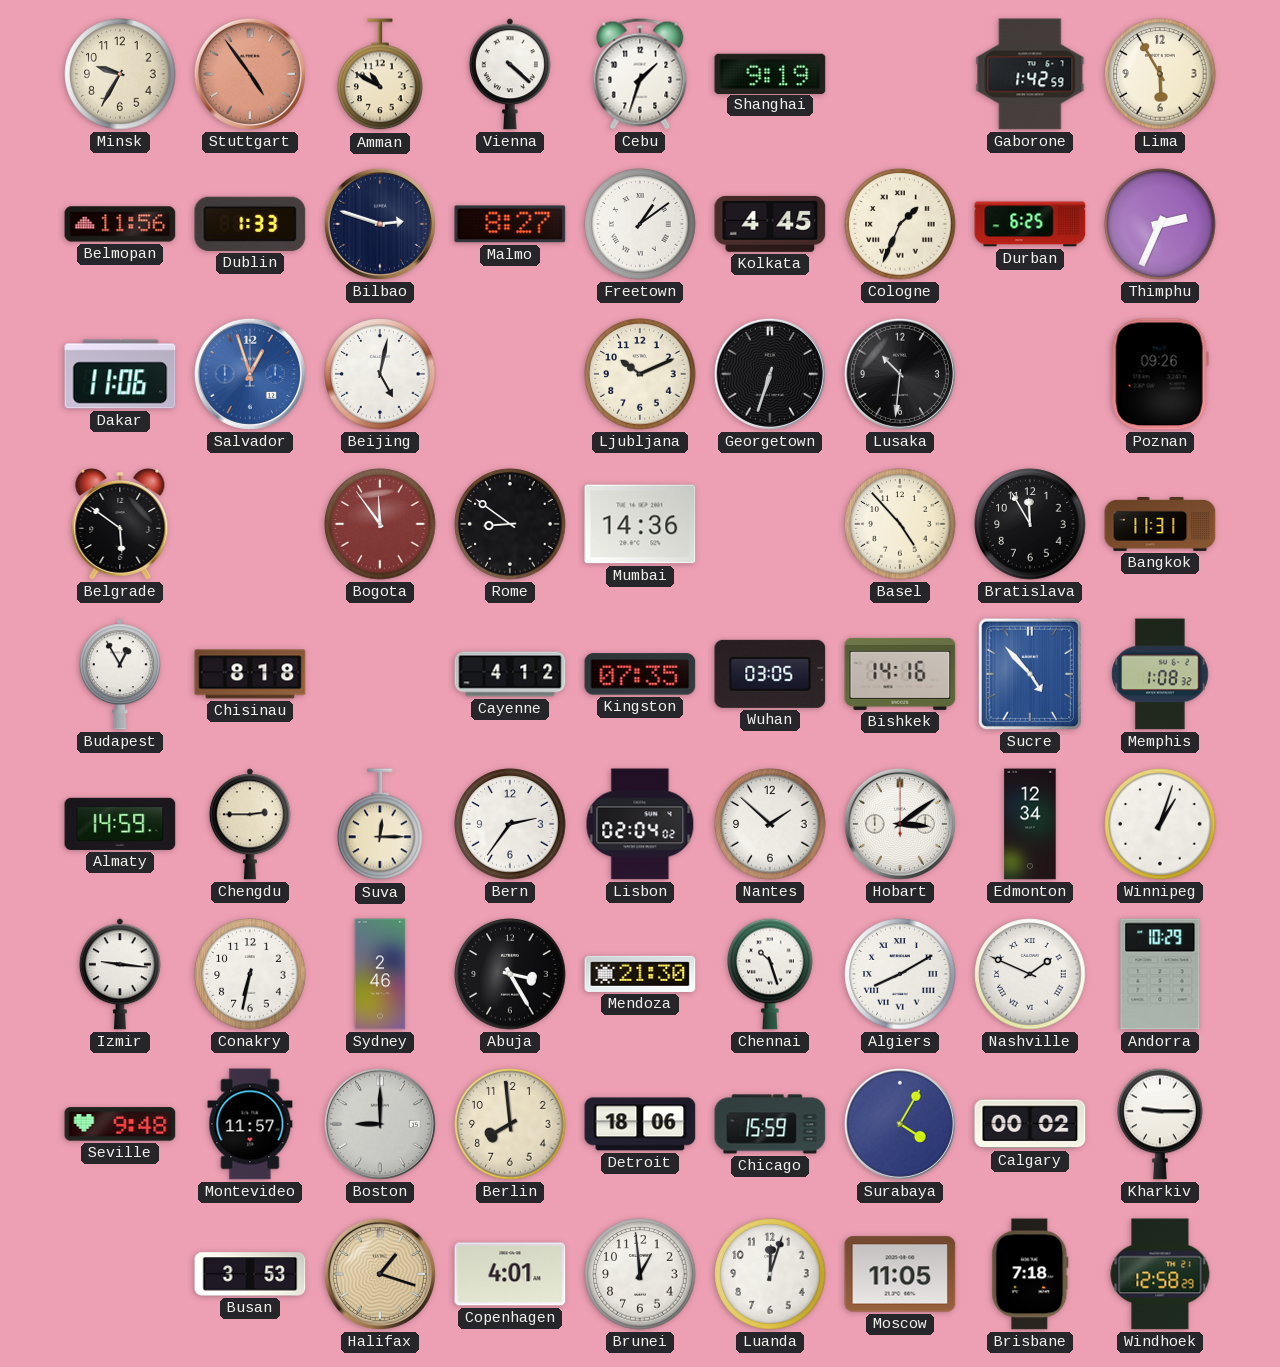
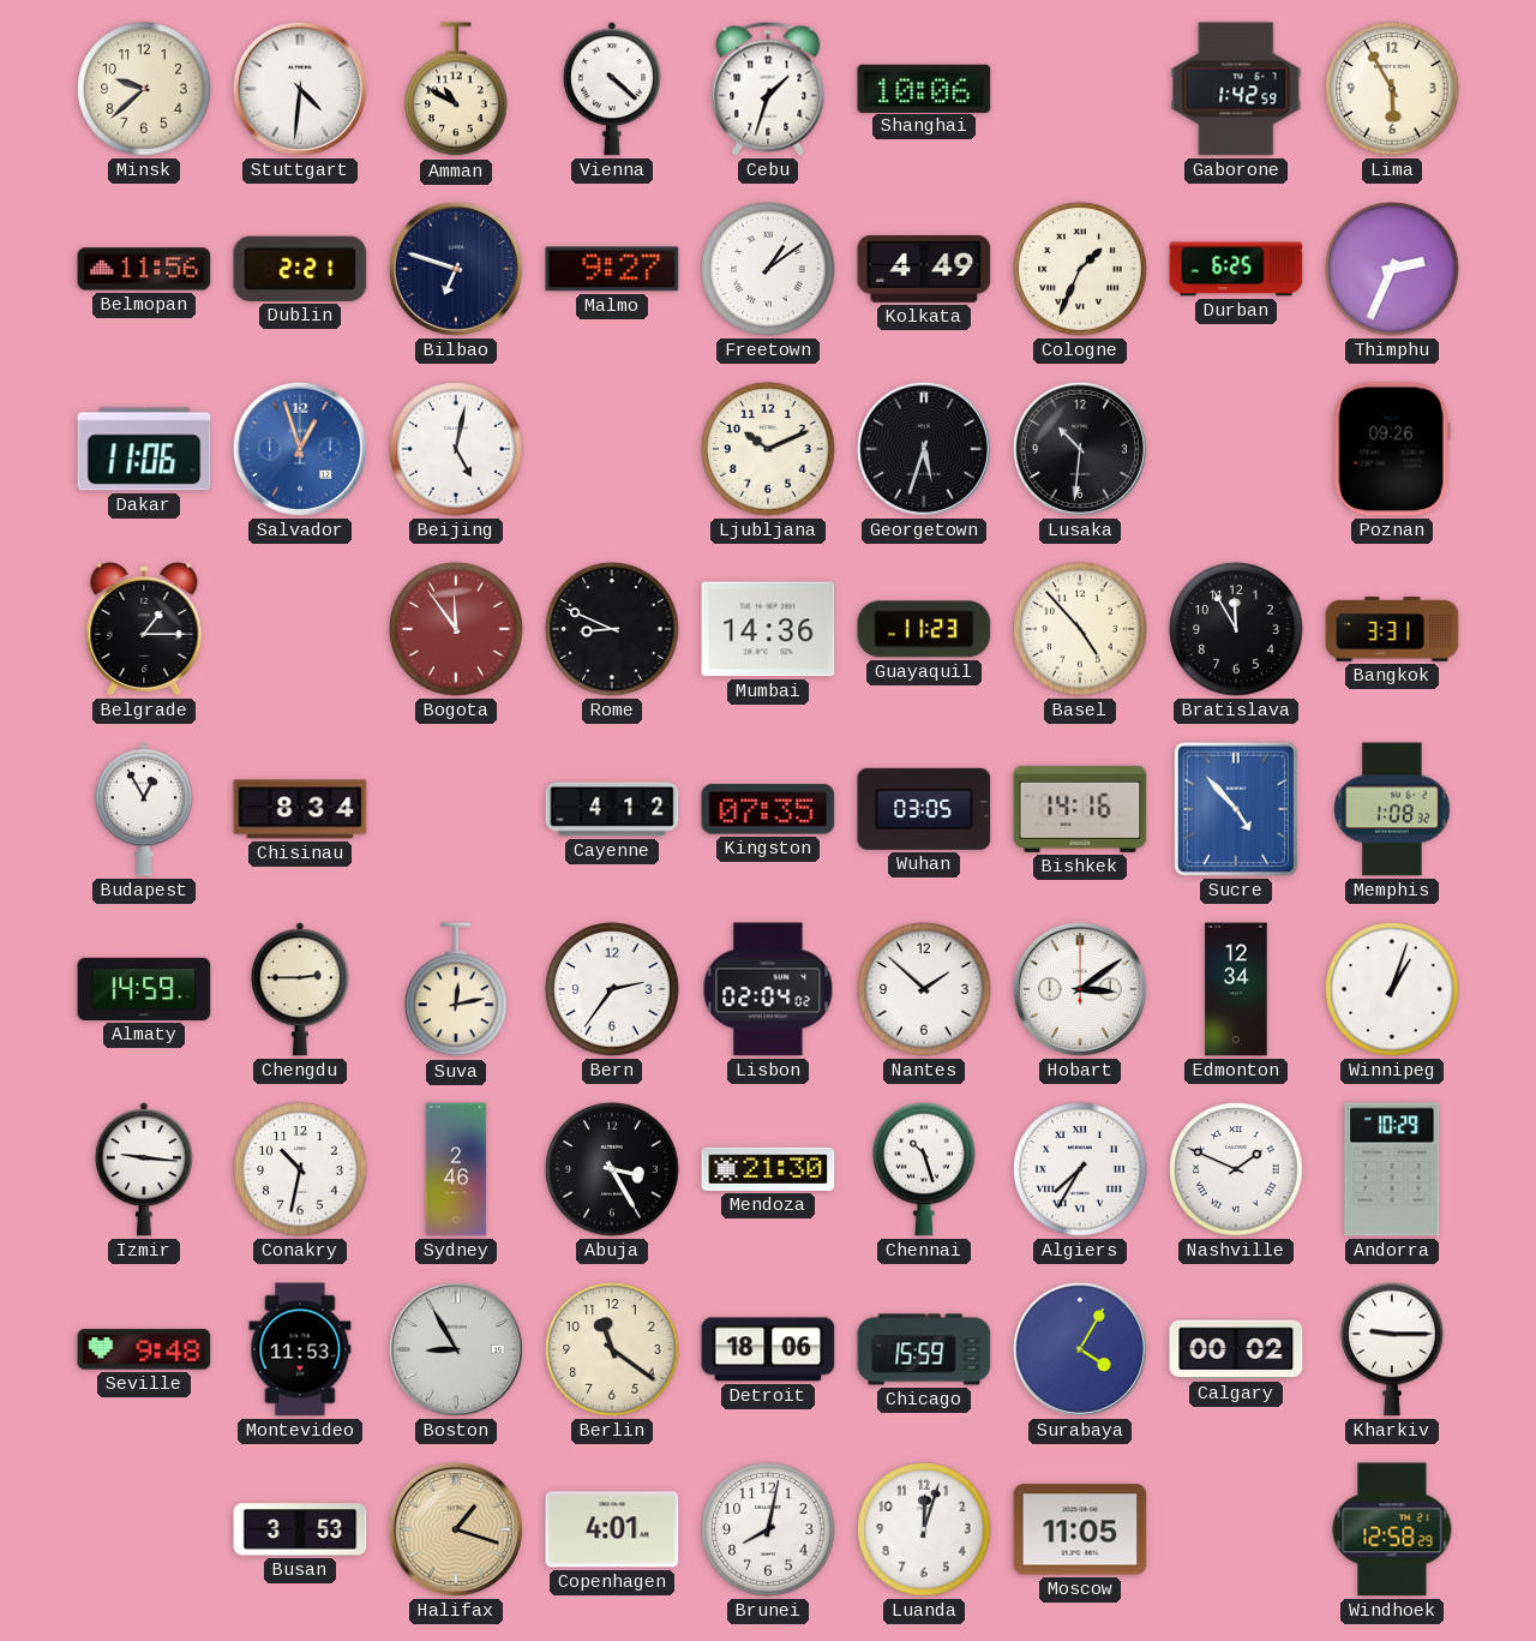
Minsk: 9:35 -> 9:38 (144, 89)
Stuttgart: 4:54 -> 4:31 (300, 89)
Stuttgart dial: salmon -> white (300, 89)
Shanghai: 9:19 -> 10:06 (924, 88)
Dublin: 1:33 -> 2:21 (300, 269)
Bilbao: 2:48 -> 6:48 (456, 269)
Malmo: 8:27 -> 9:27 (612, 269)
Kolkata: 4:45 -> 4:49 (924, 269)
Georgetown: 6:33 -> 5:33 (924, 449)
Belgrade: 5:51 -> 1:15 (144, 630)
Rome: 8:51 -> 8:49 (612, 629)
Guayaquil: none -> 11:23 (924, 629)
Bangkok: 11:31 -> 3:31 (1392, 629)
Chisinau: 8:18 -> 8:34 (300, 809)
Suva: 12:15 -> 12:13 (456, 990)
Conakry: 6:32 -> 10:32 (300, 1169)
Algiers: 8:10 -> 7:35 (1080, 1169)
Montevideo: 11:57 -> 11:53 (300, 1349)
Boston: 9:00 -> 8:55 (456, 1349)
Berlin: 7:59 -> 11:21 (612, 1349)
Brunei: 12:59 -> 8:02 (768, 1529)
Brisbane: 7:18 -> none (1030, 1274)
